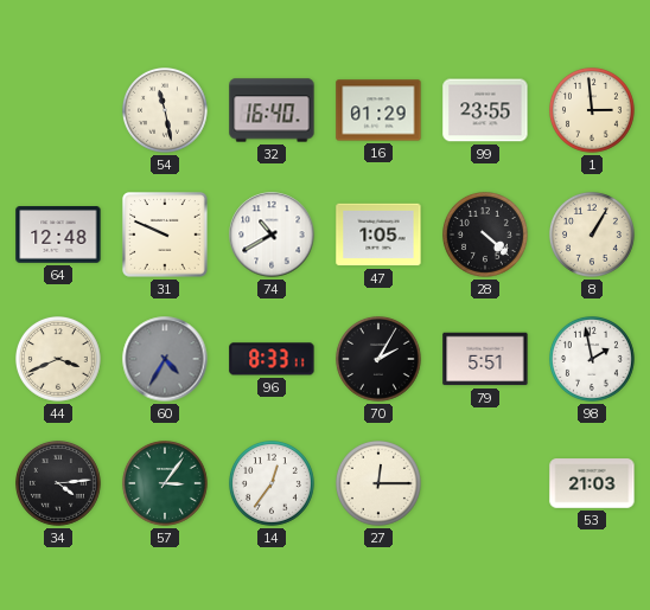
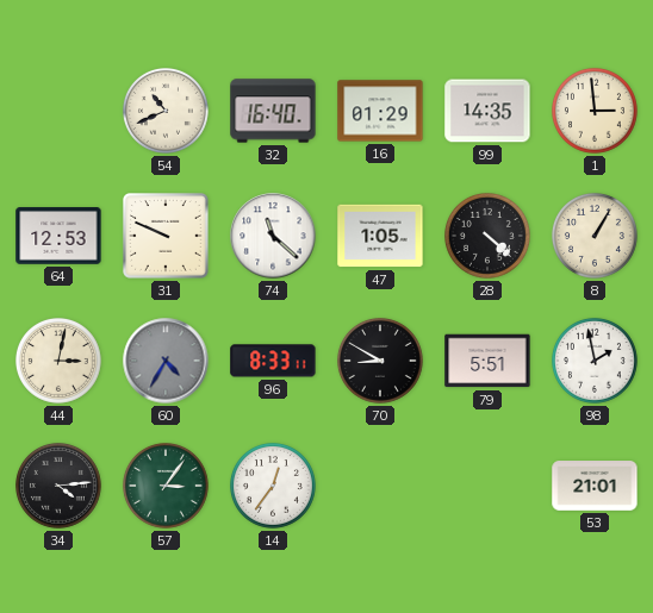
54: 11:28 -> 10:41 (167, 112)
99: 23:55 -> 14:35 (487, 111)
64: 12:48 -> 12:53 (58, 236)
74: 10:40 -> 11:22 (273, 236)
44: 3:41 -> 3:02 (60, 362)
70: 2:05 -> 8:50 (381, 362)
27: 12:15 -> none (380, 484)
53: 21:03 -> 21:01 (595, 486)
